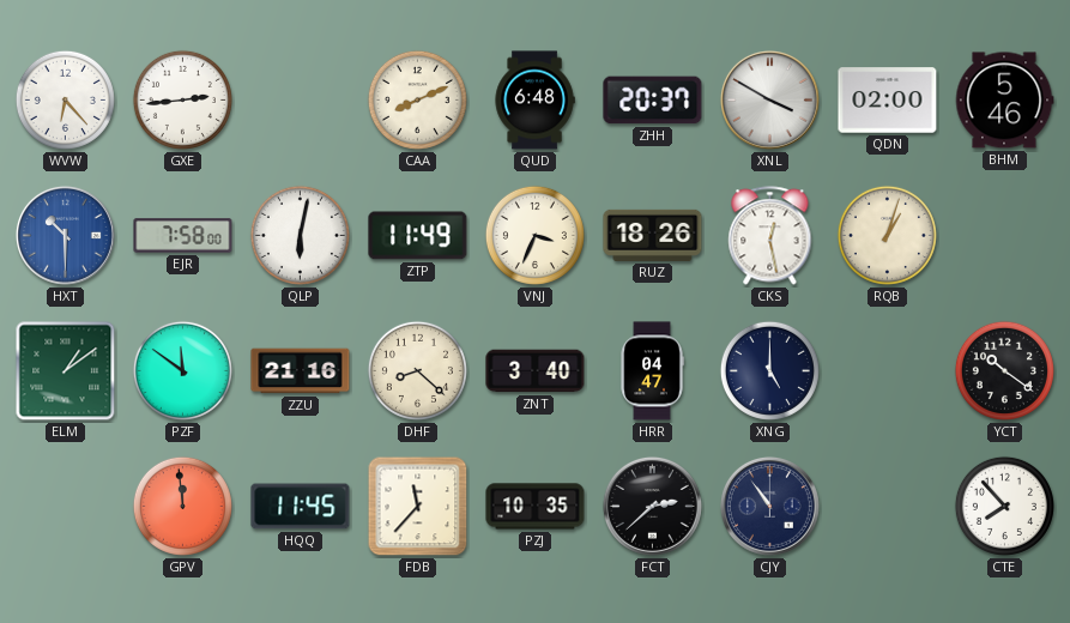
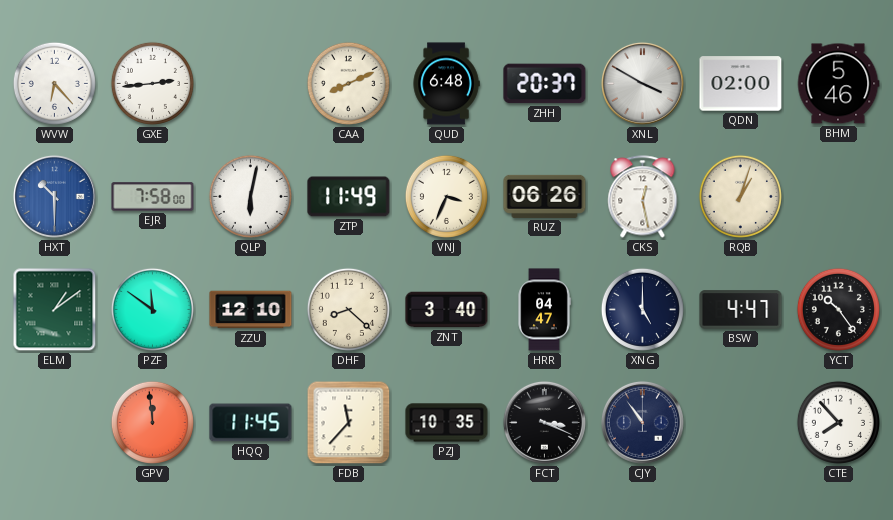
RUZ: 18:26 -> 06:26 (545, 196)
ZZU: 21:16 -> 12:10 (251, 310)
BSW: none -> 4:47 (741, 310)
YCT: 10:21 -> 10:24 (838, 309)
FCT: 2:38 -> 3:19 (544, 422)
